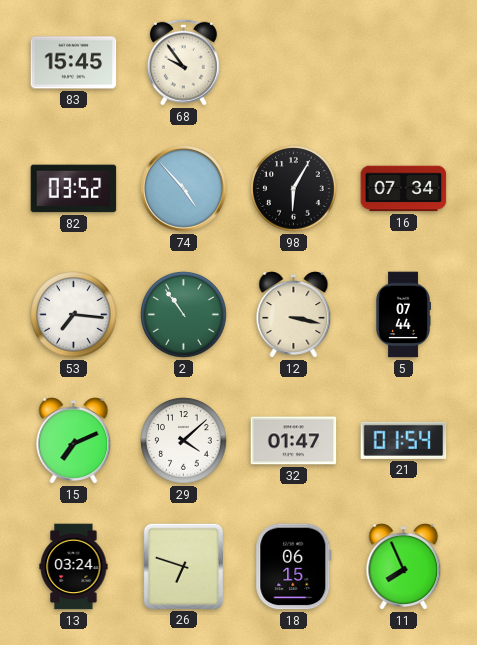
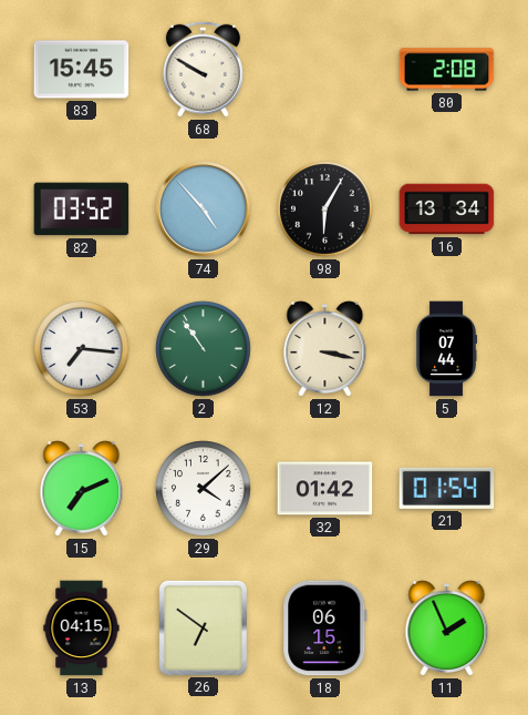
68: 9:54 -> 9:50 (203, 69)
80: none -> 2:08 (447, 70)
16: 07:34 -> 13:34 (447, 210)
32: 01:47 -> 01:42 (325, 489)
13: 03:24 -> 04:15 (82, 629)
26: 6:48 -> 6:51 (203, 627)
11: 7:56 -> 1:56 (447, 629)
